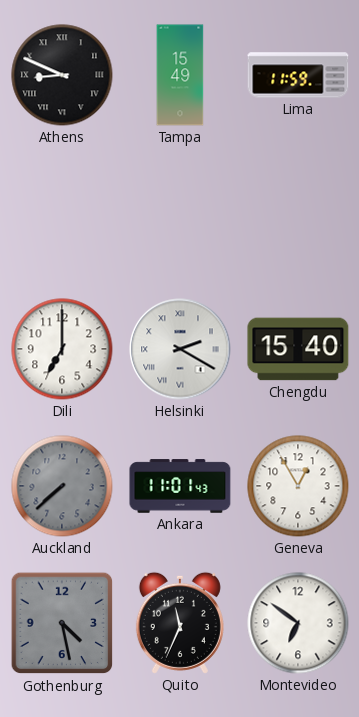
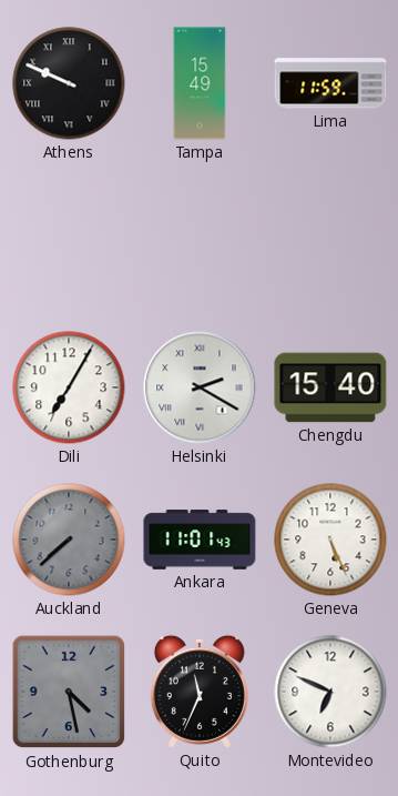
Athens: 8:49 -> 9:49 (69, 83)
Dili: 7:00 -> 7:05 (69, 387)
Geneva: 12:55 -> 5:26 (330, 540)
Montevideo: 6:51 -> 6:49 (330, 692)
